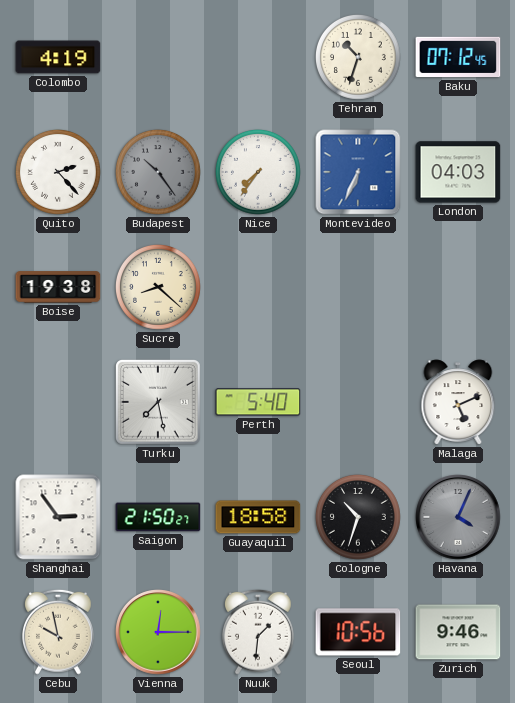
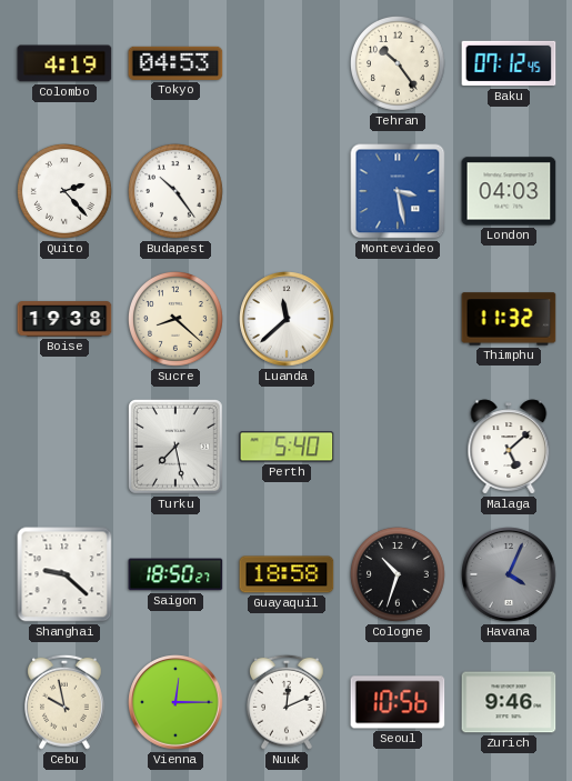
Tokyo: none -> 04:53 (175, 63)
Tehran: 10:33 -> 10:24 (399, 64)
Budapest dial: grey -> white (177, 192)
Nice: 7:36 -> none (259, 173)
Montevideo: 6:34 -> 3:28 (398, 191)
Luanda: none -> 11:38 (287, 319)
Thimphu: none -> 11:32 (509, 319)
Malaga: 5:11 -> 5:08 (509, 447)
Shanghai: 2:54 -> 9:22 (64, 574)
Saigon: 21:50 -> 18:50 (175, 574)
Nuuk: 1:31 -> 12:11 (288, 702)
